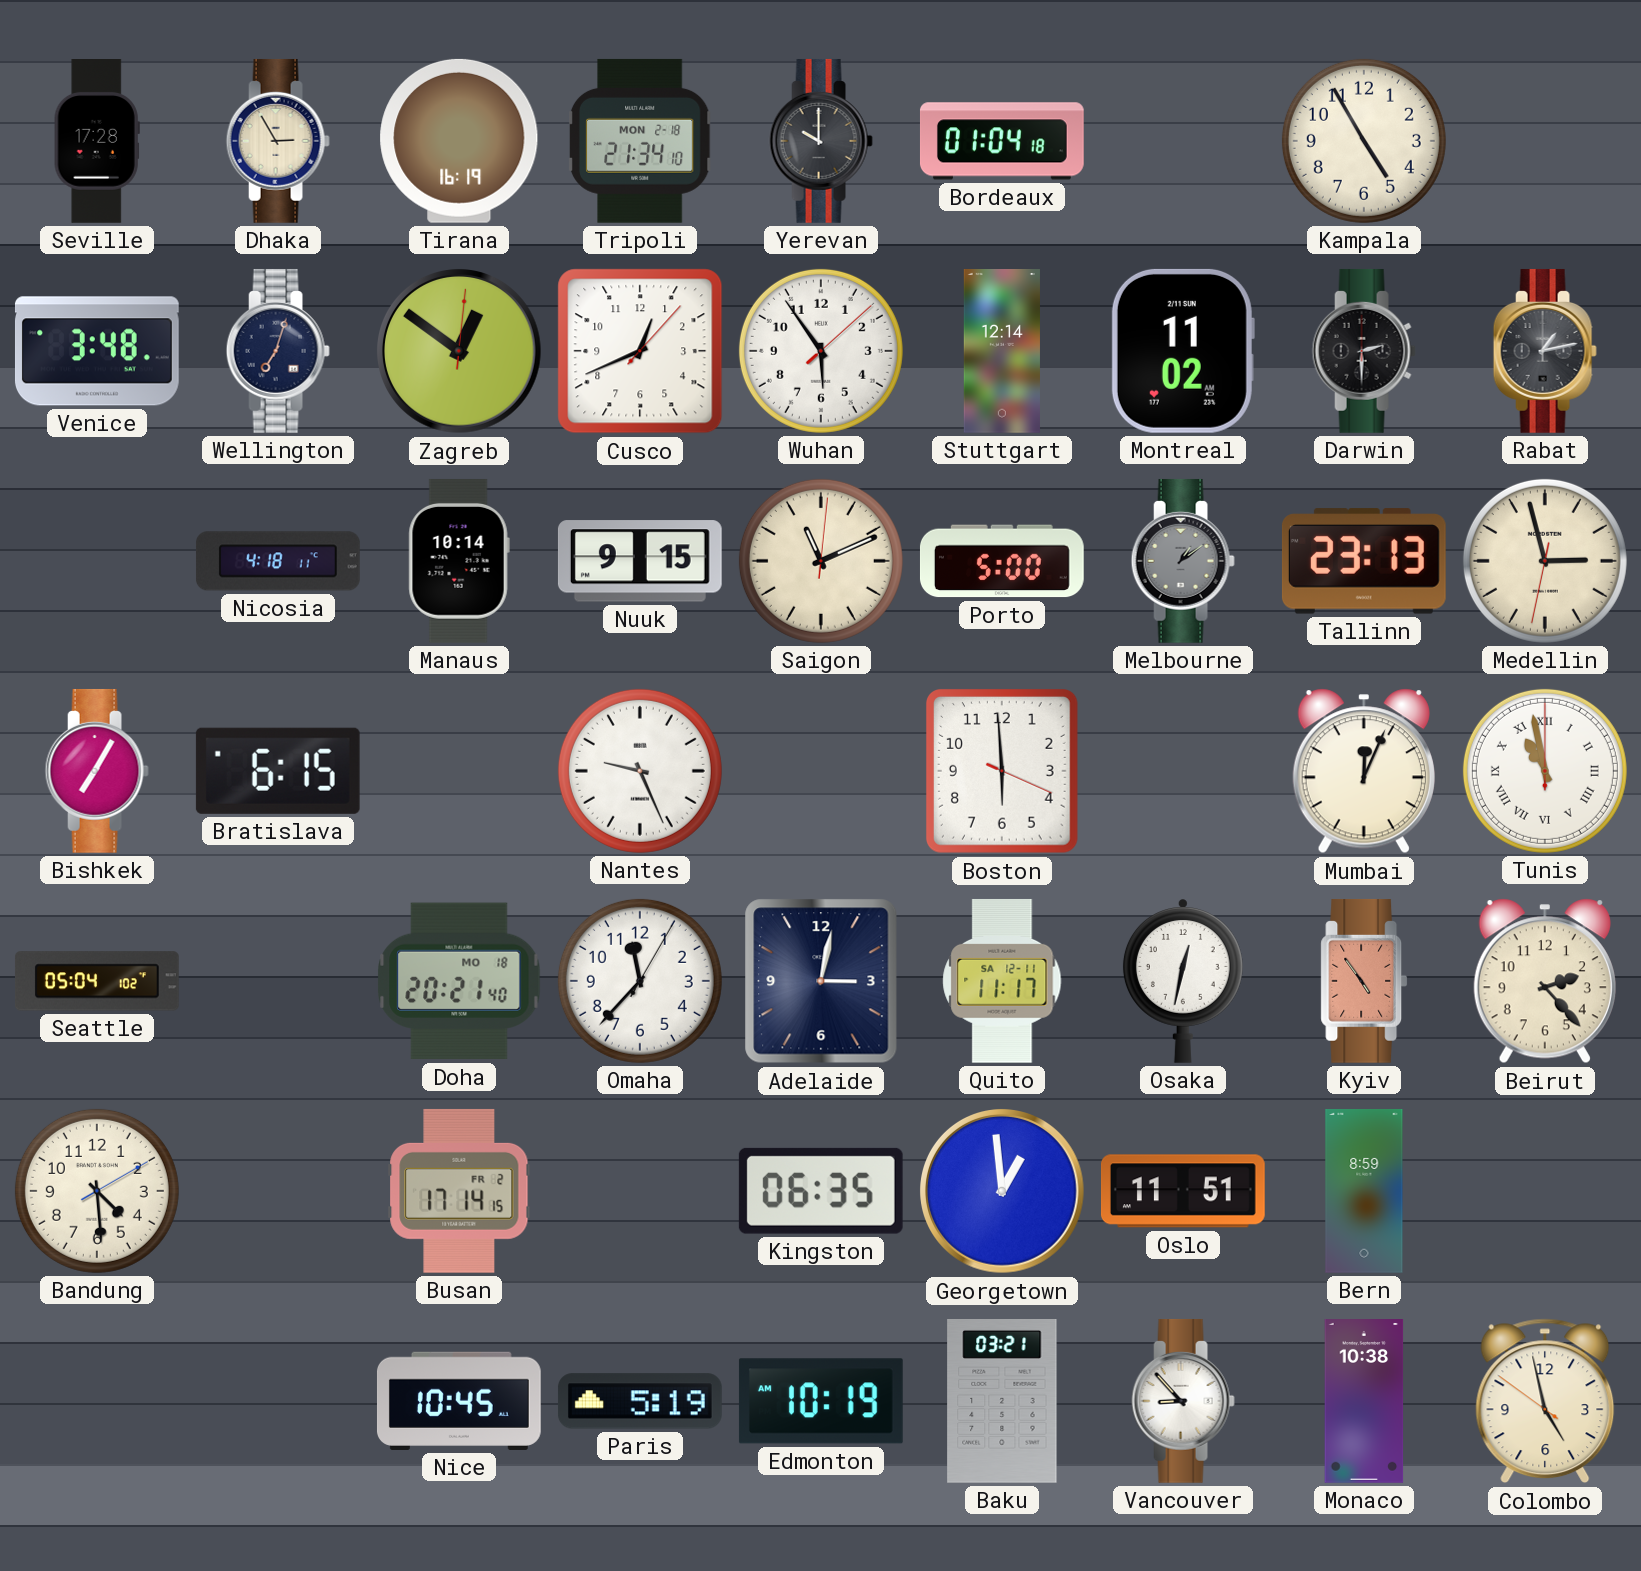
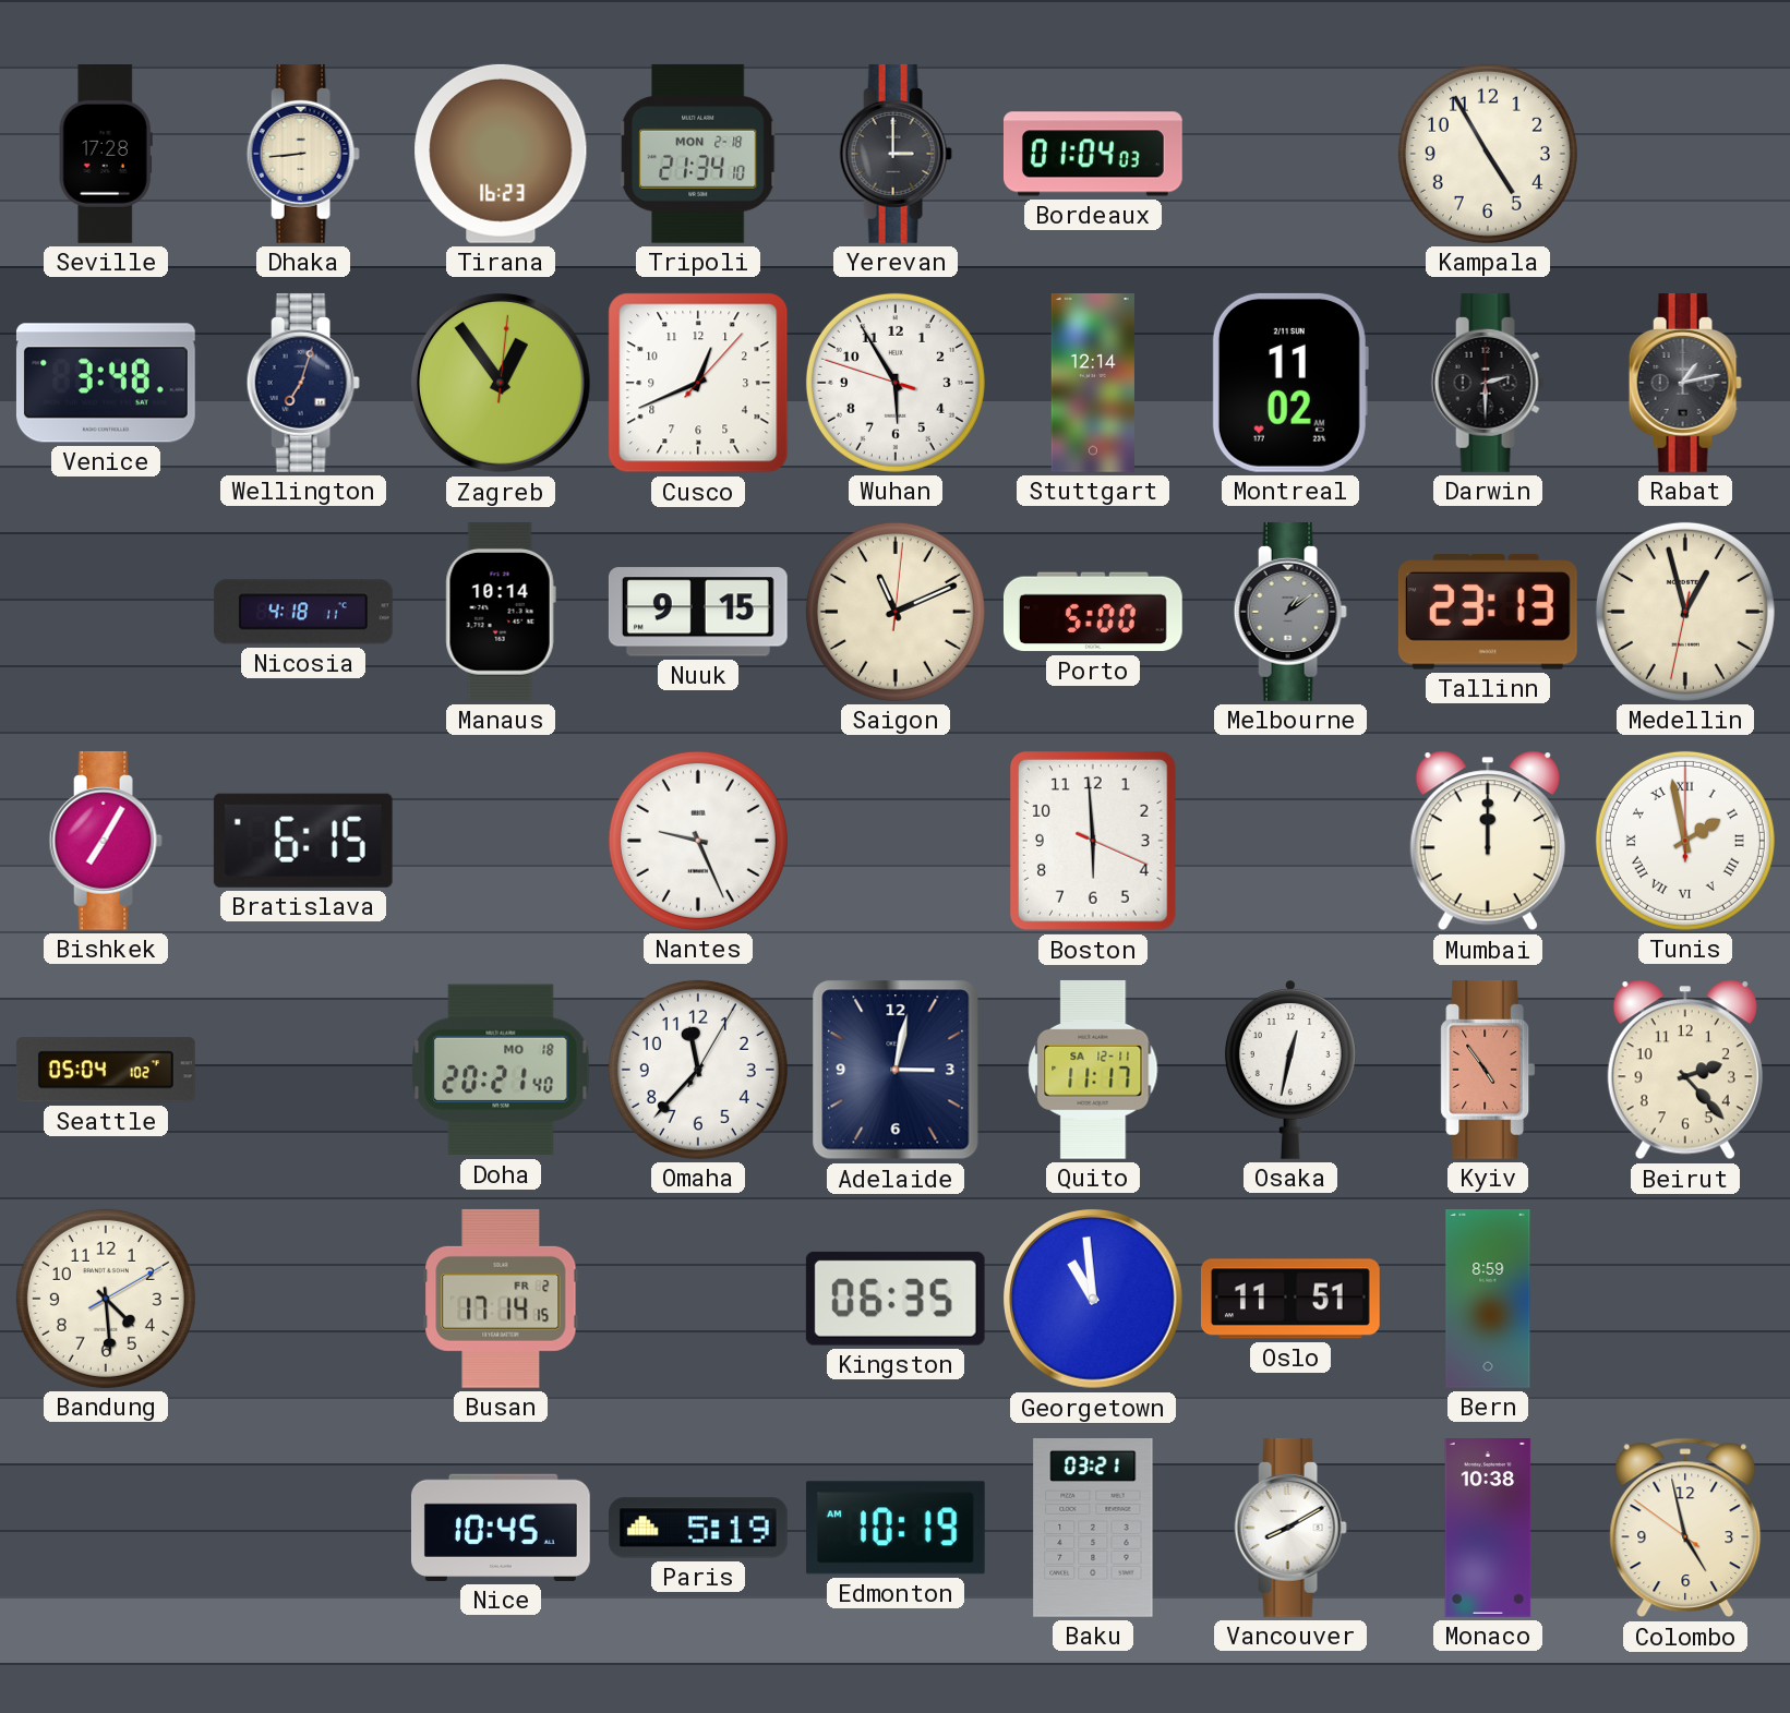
Dhaka: 2:55 -> 8:44 (303, 154)
Tirana: 16:19 -> 16:23 (501, 154)
Yerevan: 10:00 -> 3:00 (896, 154)
Bordeaux: 01:04:18 -> 01:04:03 (1093, 154)
Zagreb: 12:51 -> 12:54 (502, 384)
Wuhan: 5:54:08 -> 5:54:48 (896, 383)
Medellin: 2:57 -> 12:57 (1685, 612)
Mumbai: 12:04 -> 12:00 (1488, 841)
Tunis: 10:58 -> 1:58 (1685, 841)
Georgetown: 12:59 -> 10:59 (1094, 1300)
Vancouver: 8:53 -> 8:10 (1290, 1528)
